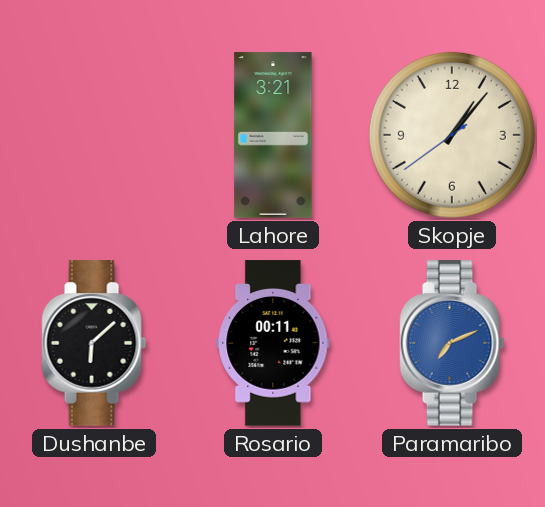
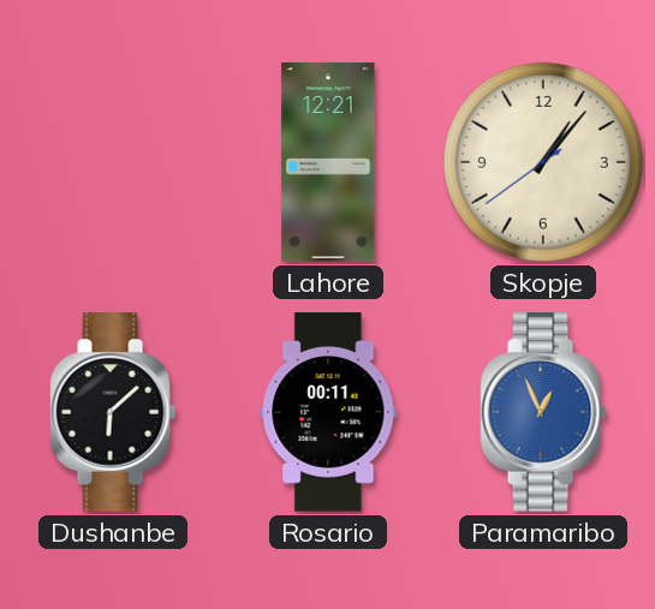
Lahore: 3:21 -> 12:21 (328, 162)
Paramaribo: 7:11 -> 12:56 (543, 412)
